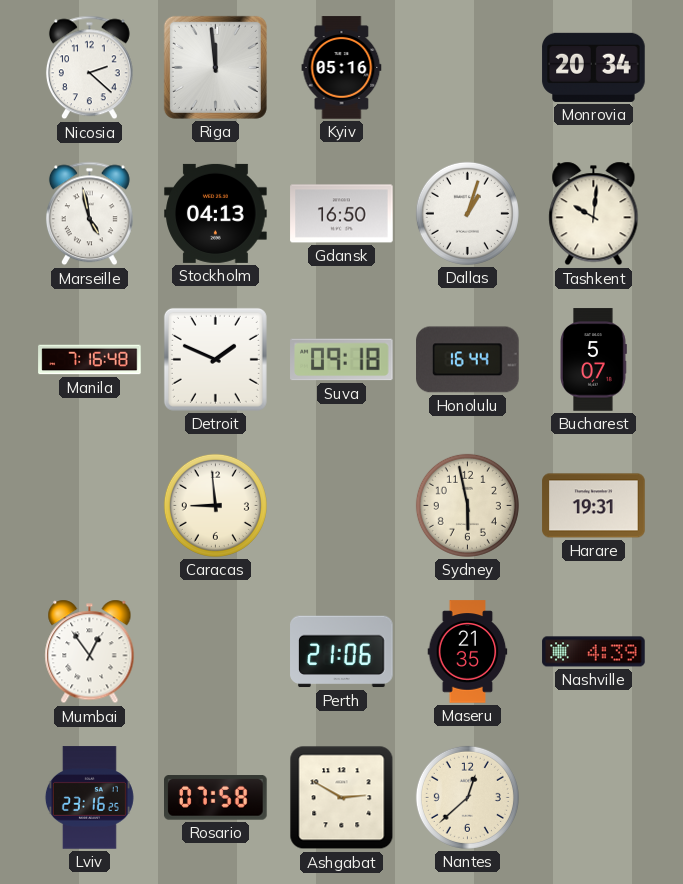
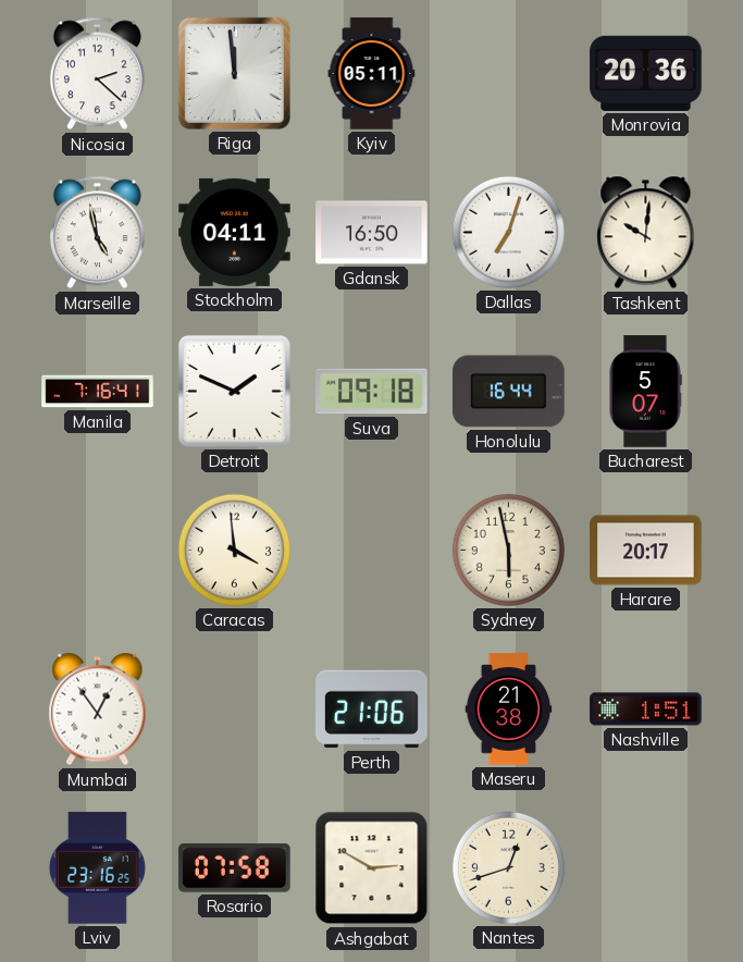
Kyiv: 05:16 -> 05:11 (372, 74)
Monrovia: 20:34 -> 20:36 (646, 73)
Stockholm: 04:13 -> 04:11 (235, 232)
Dallas: 1:03 -> 7:03 (508, 232)
Manila: 7:16:48 -> 7:16:41 (98, 392)
Caracas: 8:59 -> 3:59 (234, 550)
Harare: 19:31 -> 20:17 (646, 551)
Maseru: 21:35 -> 21:38 (509, 710)
Nashville: 4:39 -> 1:51 (646, 710)
Nantes: 12:38 -> 12:42 (508, 867)
